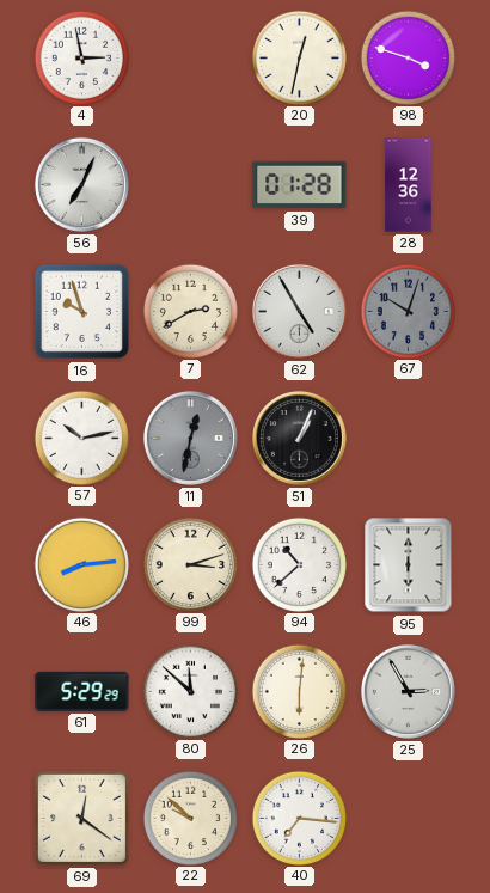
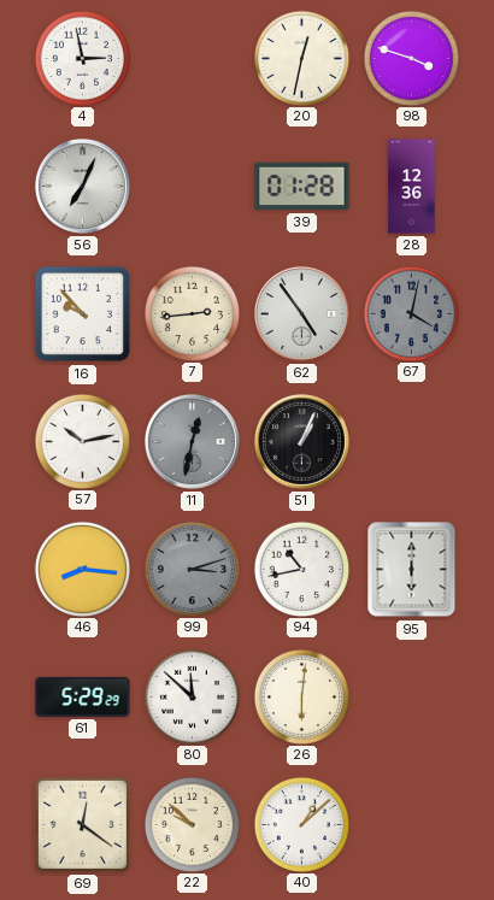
16: 9:57 -> 9:53 (83, 314)
7: 2:40 -> 2:44 (192, 313)
62: 4:55 -> 4:54 (301, 313)
67: 10:03 -> 4:02 (411, 313)
46: 8:14 -> 8:16 (82, 569)
99 dial: cream -> grey (192, 569)
94: 10:38 -> 10:43 (301, 569)
25: 2:55 -> none (408, 691)
40: 7:16 -> 1:08 (301, 824)
